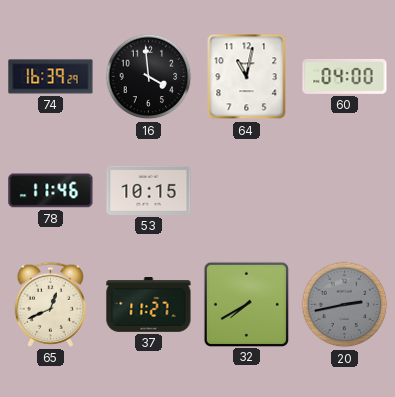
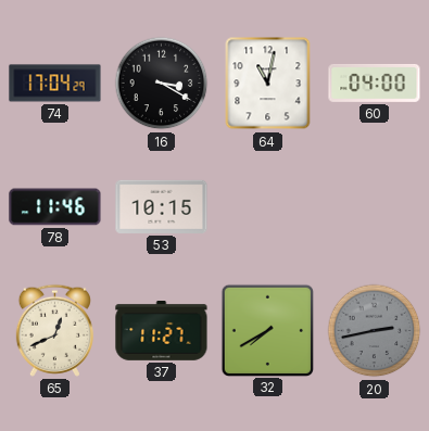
74: 16:39 -> 17:04 (55, 84)
16: 3:59 -> 3:20 (162, 84)
